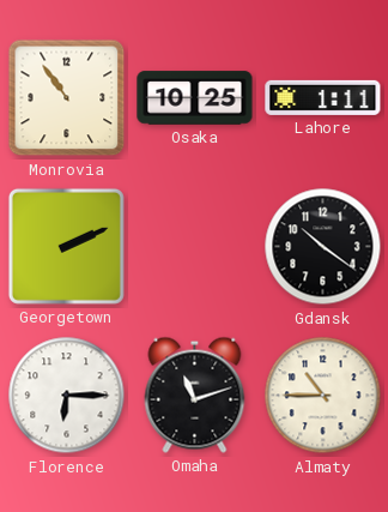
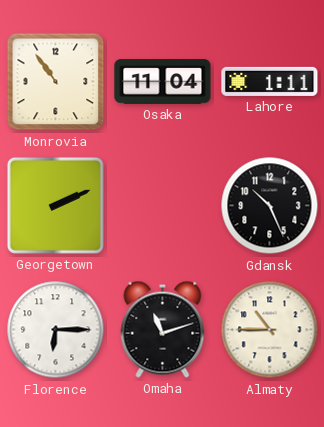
Osaka: 10:25 -> 11:04 (163, 82)
Gdansk: 10:21 -> 10:26 (270, 206)
